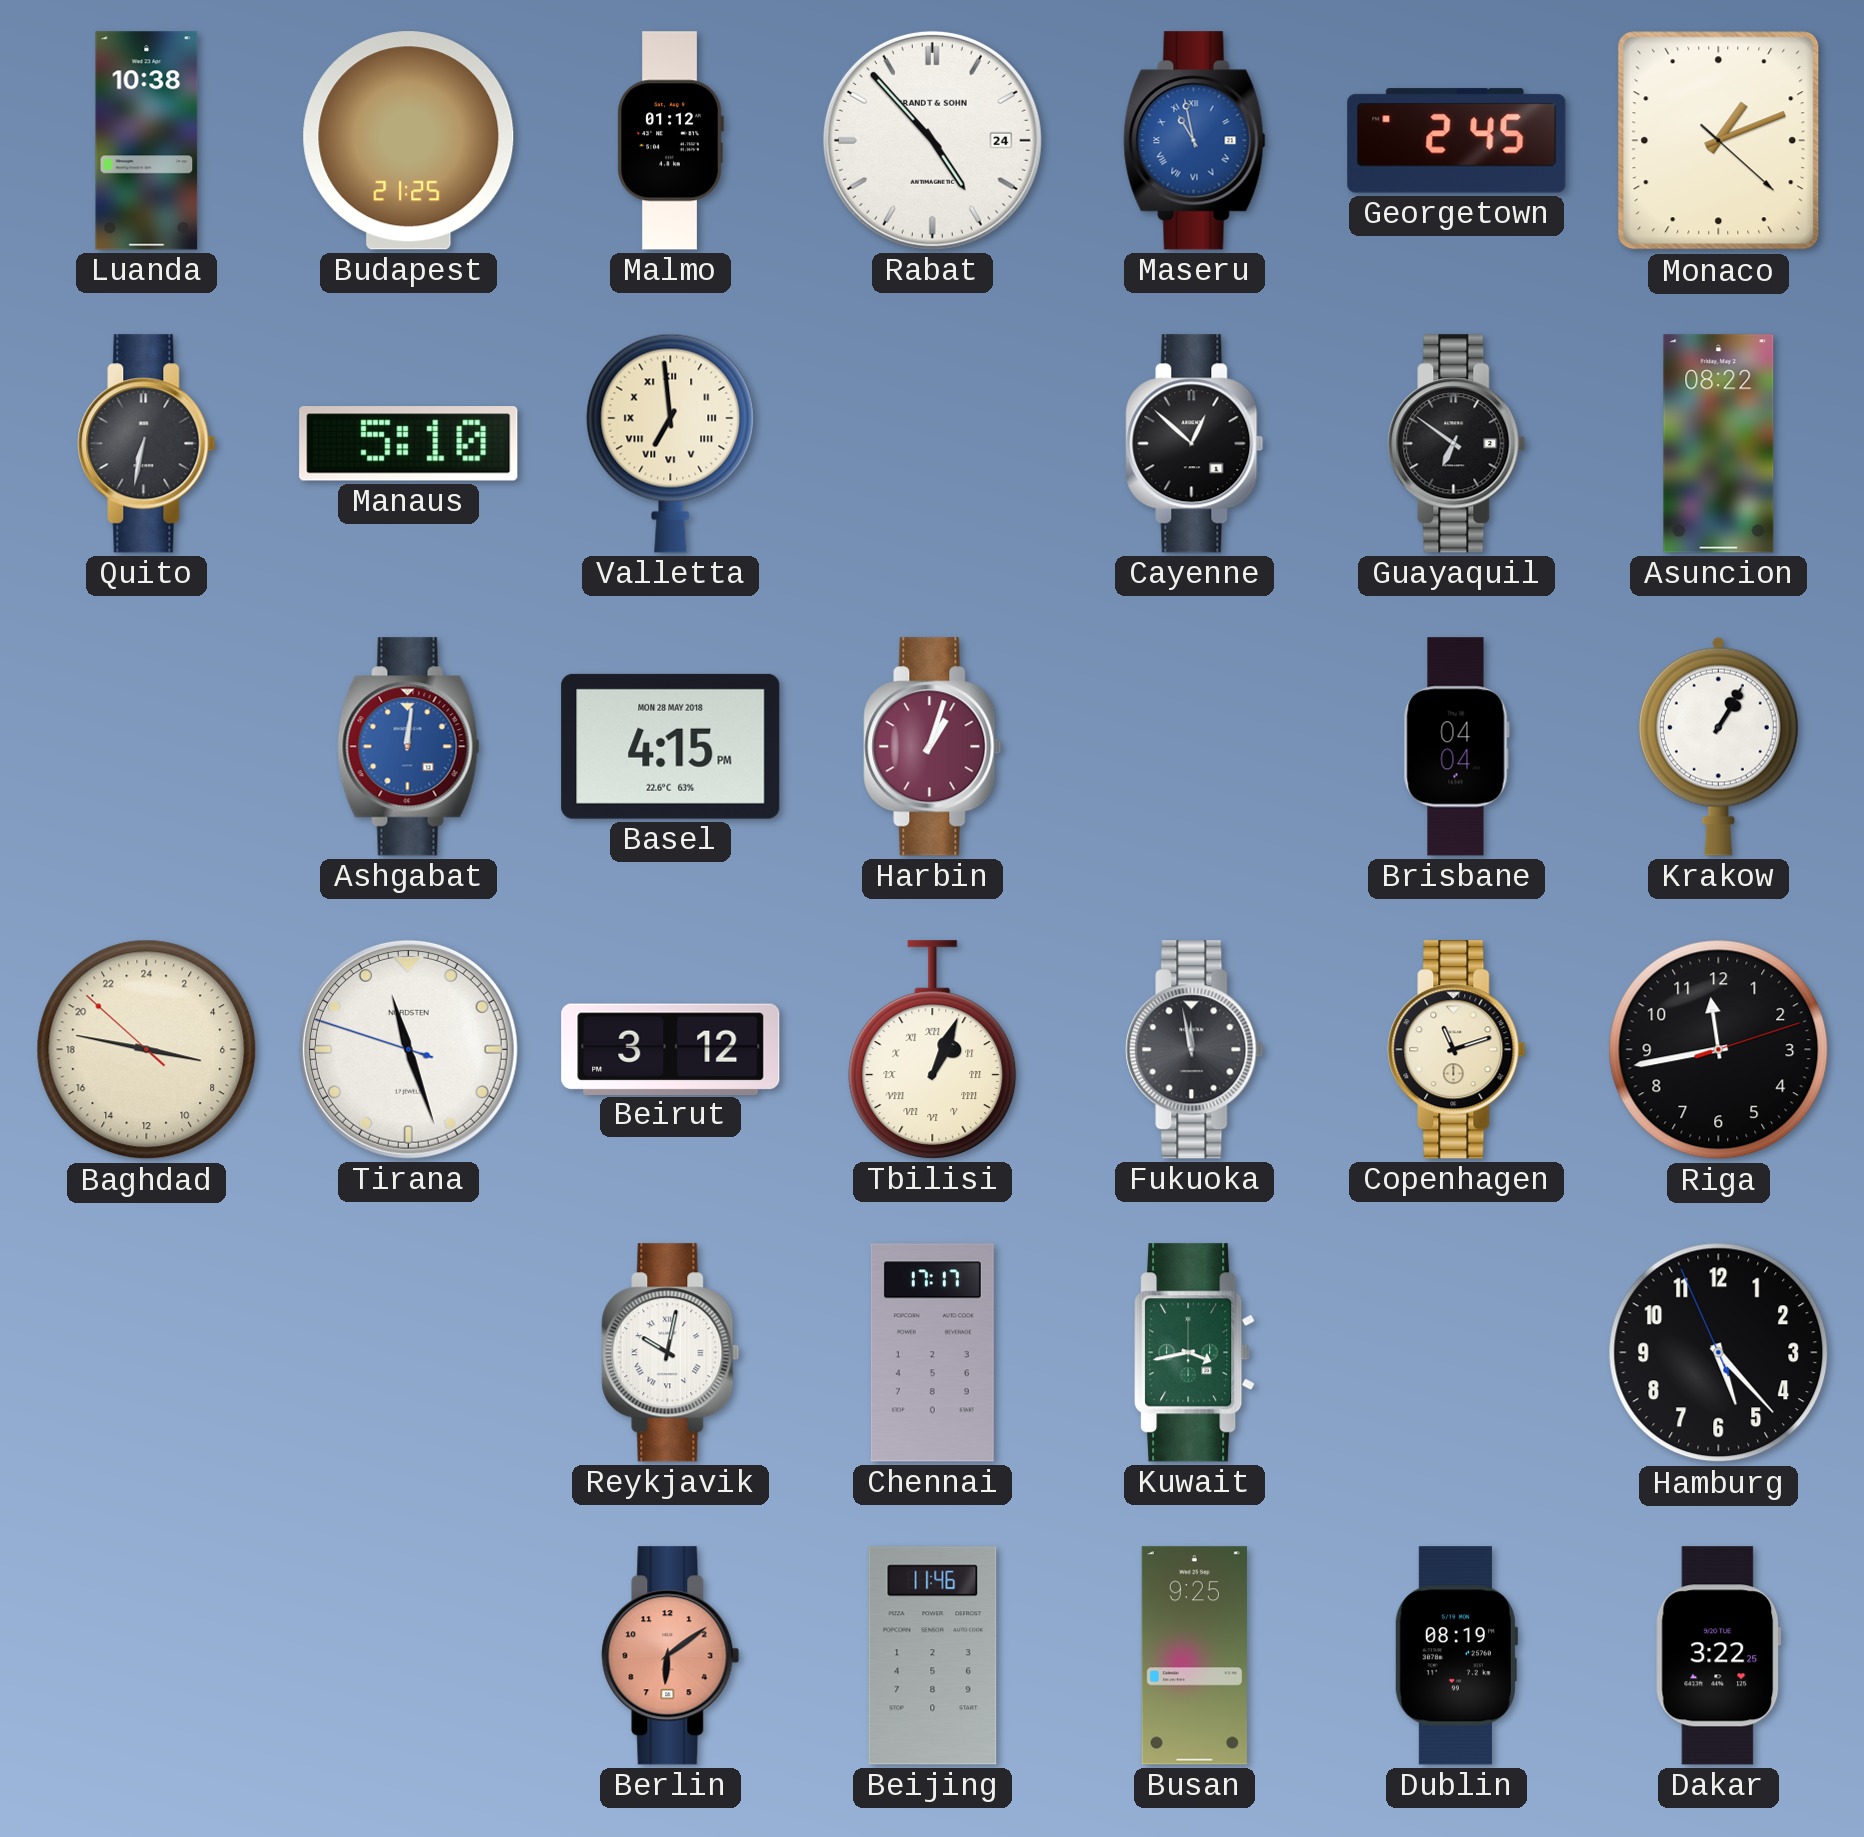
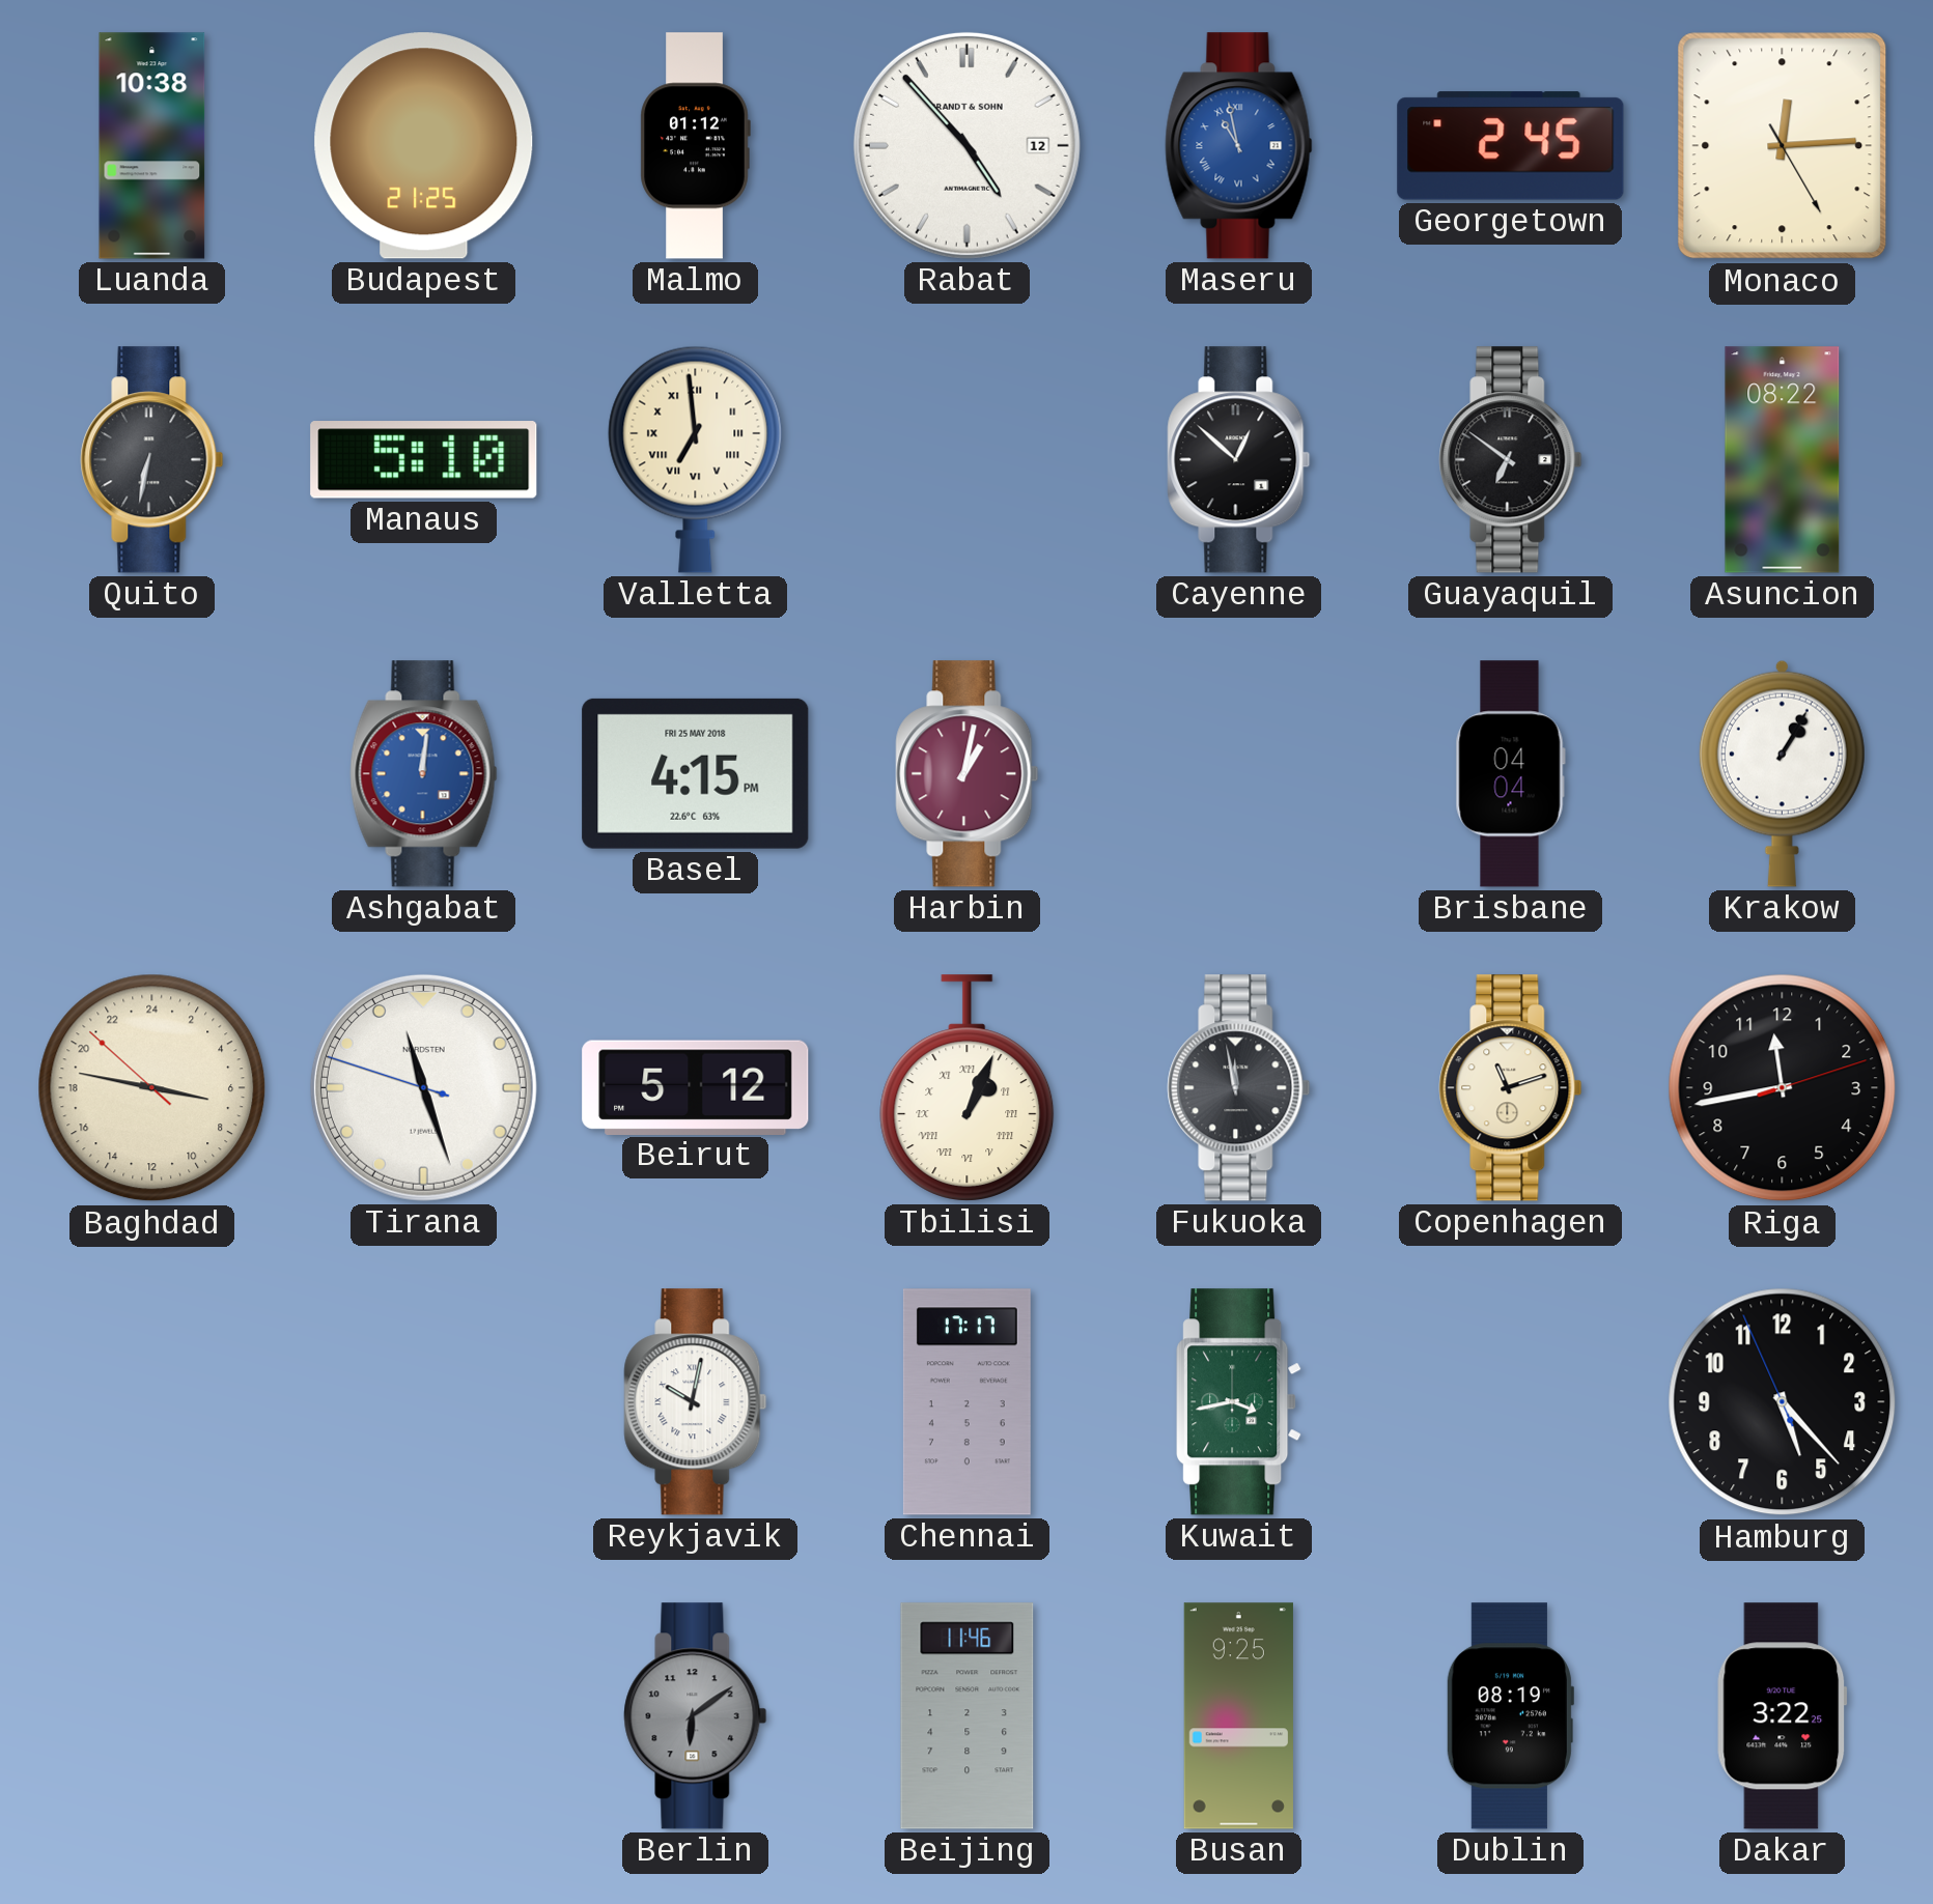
Rabat date: 24 -> 12 (967, 145)
Monaco: 1:11 -> 12:14 (1783, 146)
Basel date: MON 28 MAY 2018 -> FRI 25 MAY 2018 (696, 773)
Harbin: 1:03 -> 1:02 (968, 774)
Beirut: 3:12 -> 5:12 (696, 1087)
Berlin dial: salmon -> grey (696, 1716)
